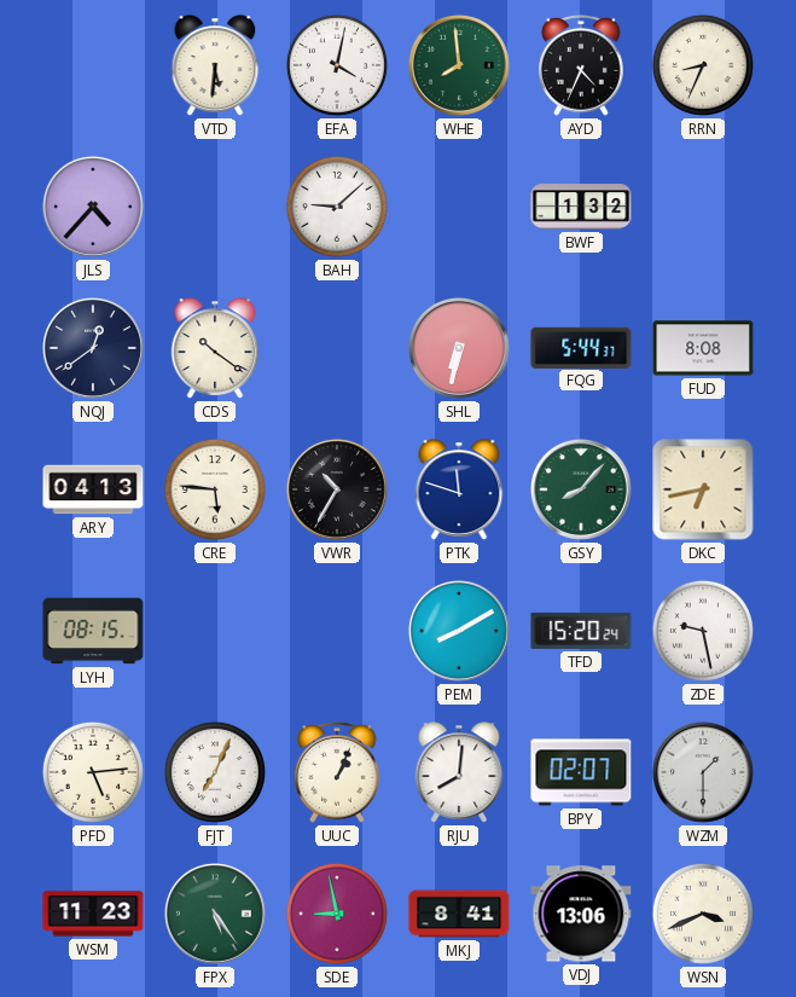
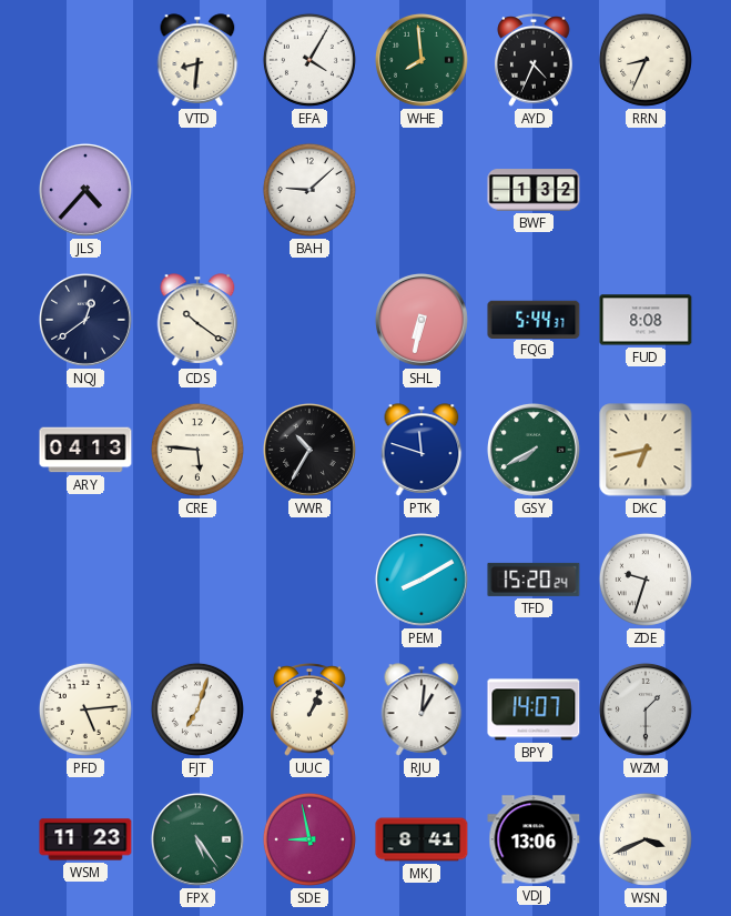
VTD: 5:31 -> 8:31 (197, 60)
EFA: 4:02 -> 4:05 (309, 60)
GSY: 8:07 -> 7:40 (534, 450)
LYH: 08:15 -> none (93, 631)
ZDE: 9:28 -> 9:33 (646, 580)
FJT: 7:04 -> 7:03 (197, 709)
RJU: 8:01 -> 1:01 (422, 709)
BPY: 02:07 -> 14:07 (534, 709)
